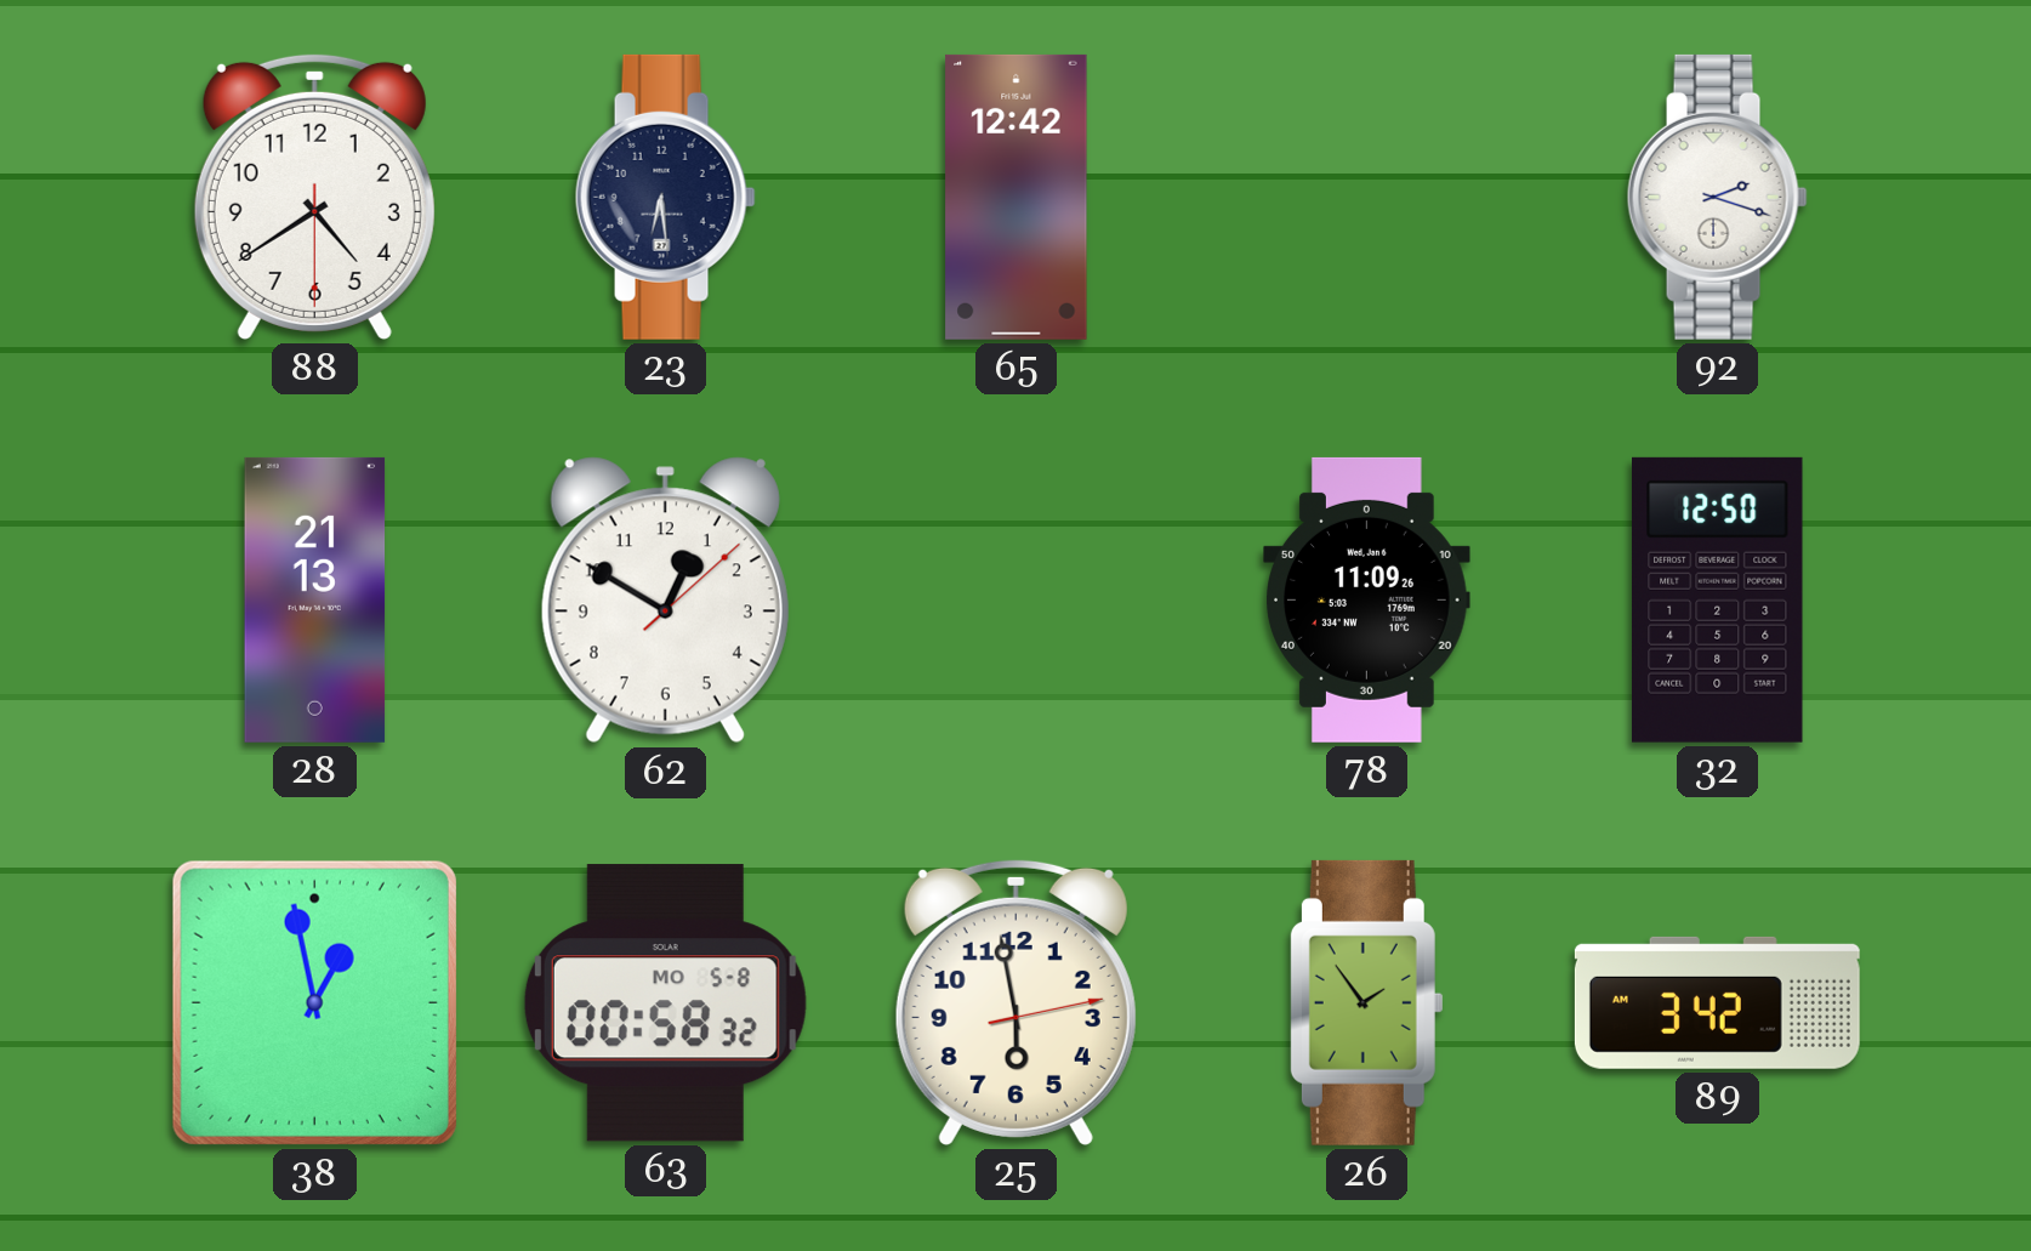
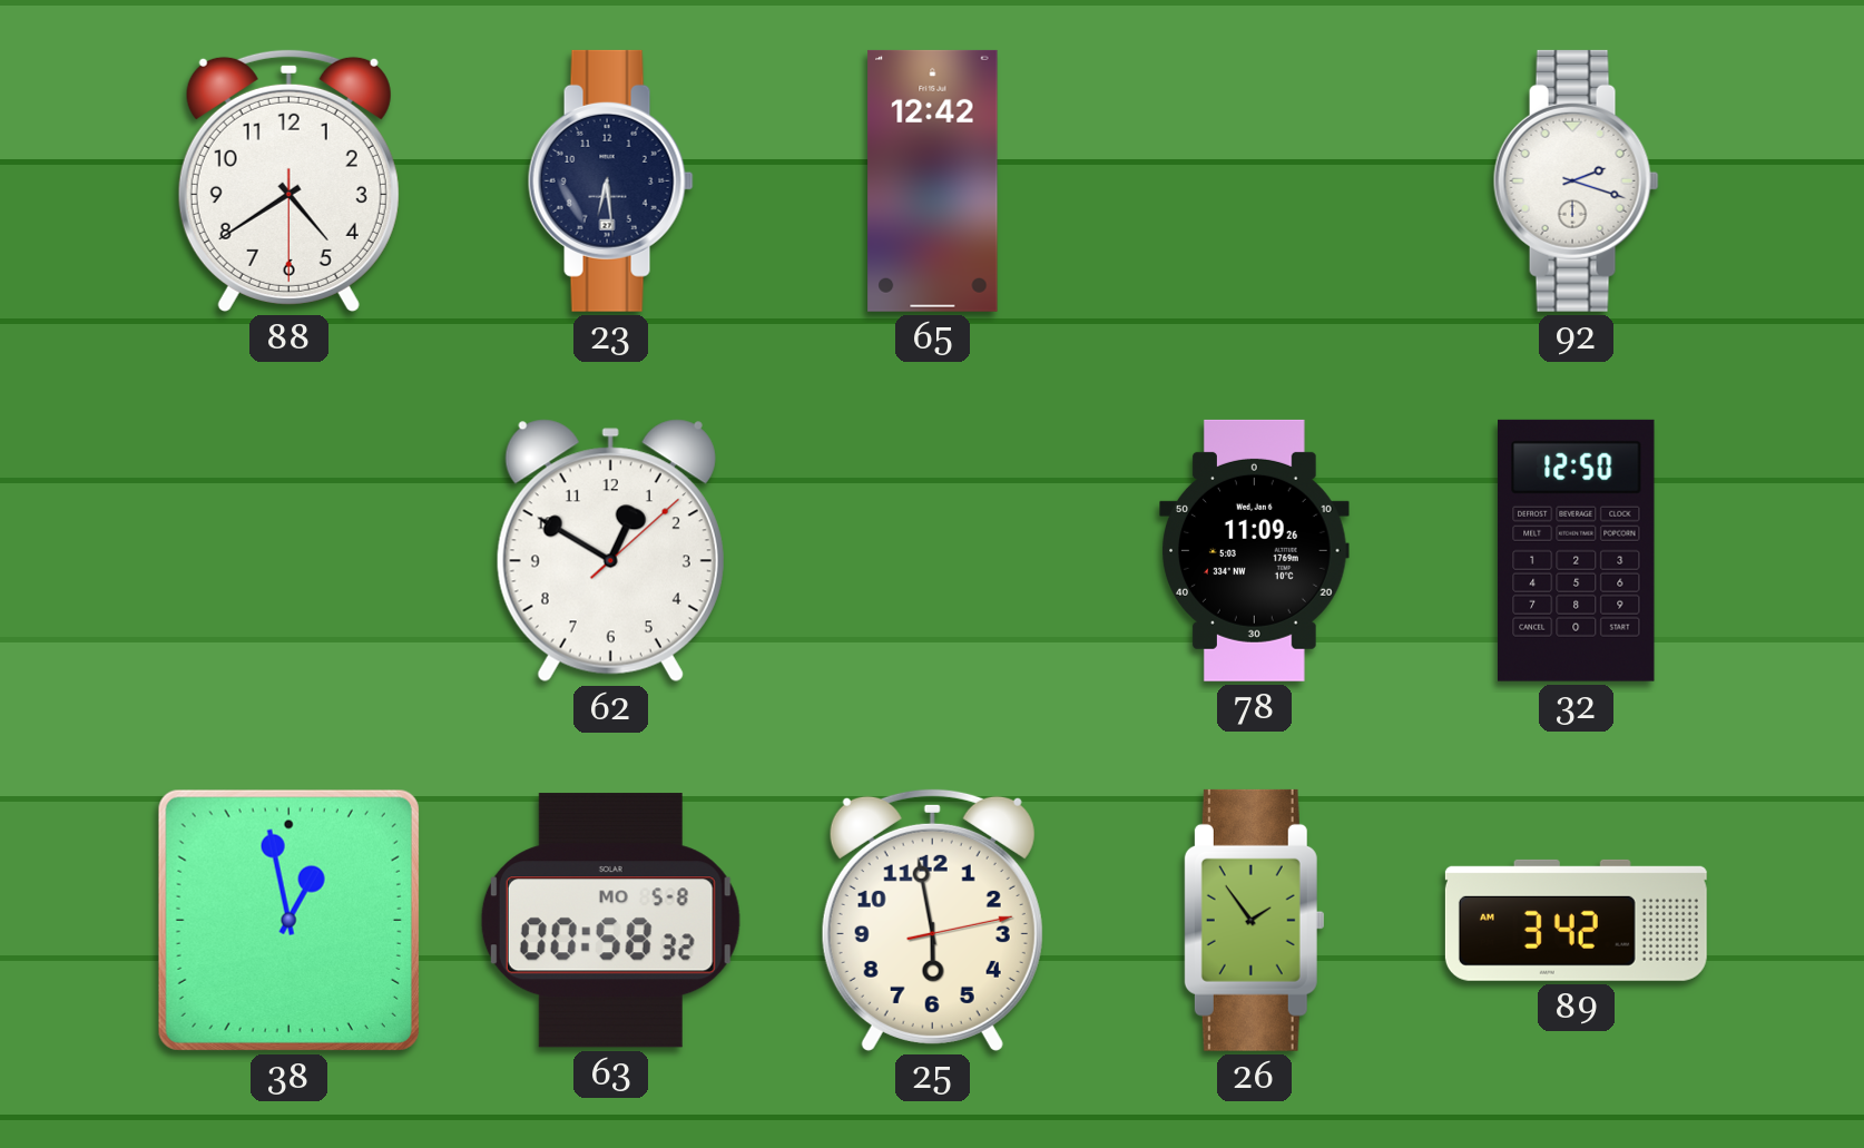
28: 21:13 -> none (315, 599)
